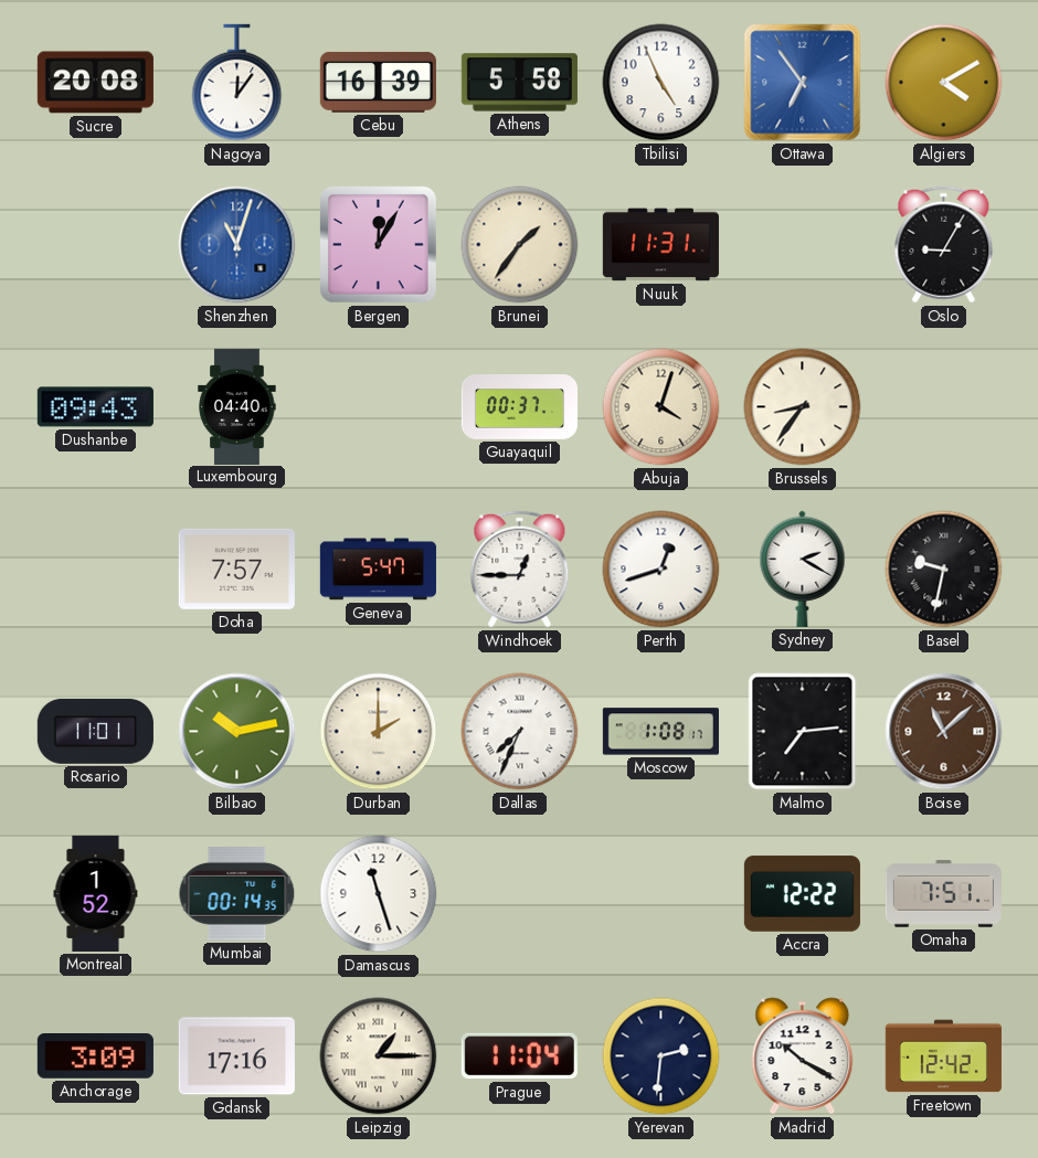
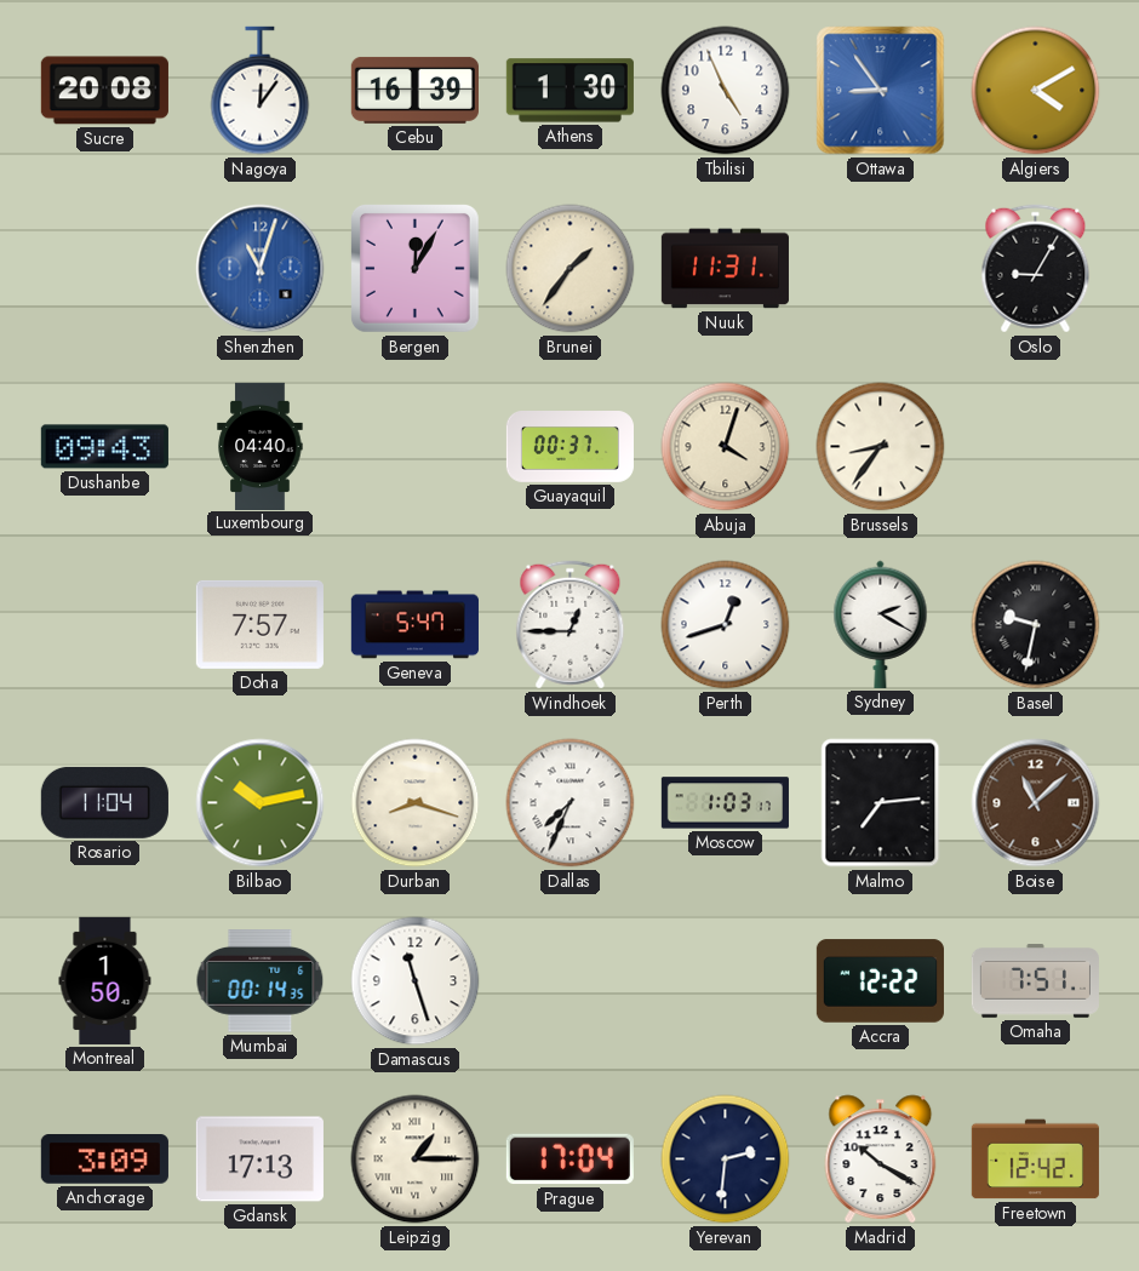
Athens: 5:58 -> 1:30 (569, 91)
Ottawa: 6:54 -> 8:54 (881, 91)
Rosario: 11:01 -> 11:04 (104, 802)
Durban: 2:00 -> 8:18 (416, 803)
Moscow: 1:08 -> 1:03 (725, 803)
Montreal: 1:52 -> 1:50 (105, 980)
Gdansk: 17:16 -> 17:13 (259, 1160)
Prague: 11:04 -> 17:04 (569, 1160)
